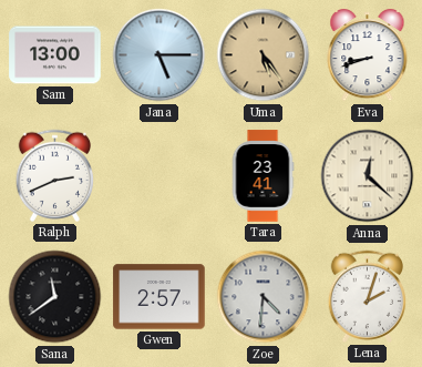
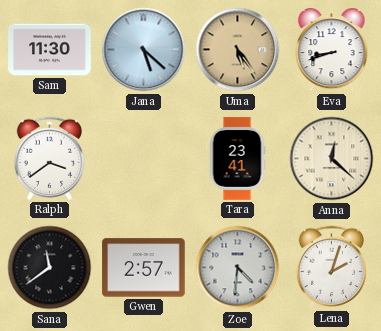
Sam: 13:00 -> 11:30 (50, 50)
Jana: 5:15 -> 5:22 (144, 50)
Ralph: 2:41 -> 3:39 (50, 158)
